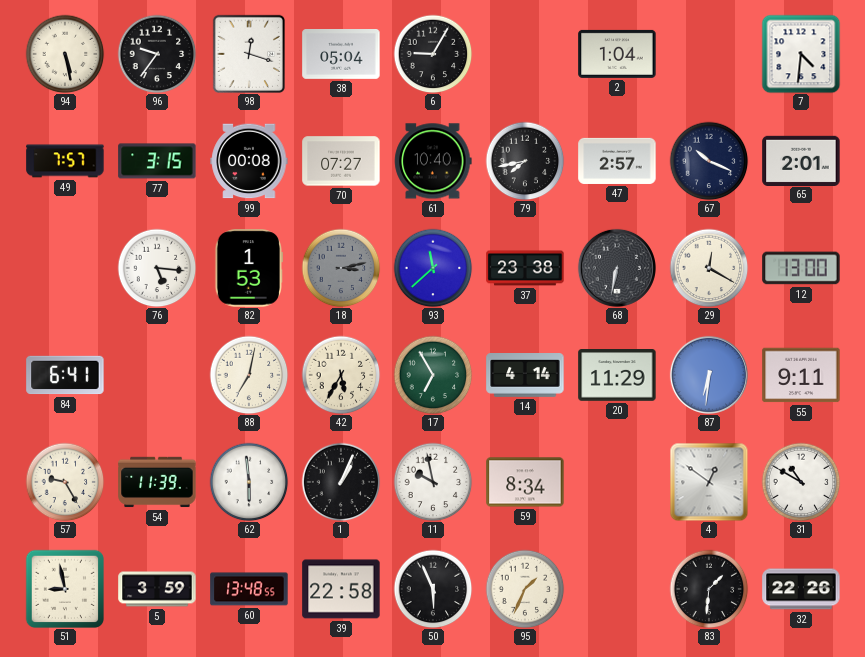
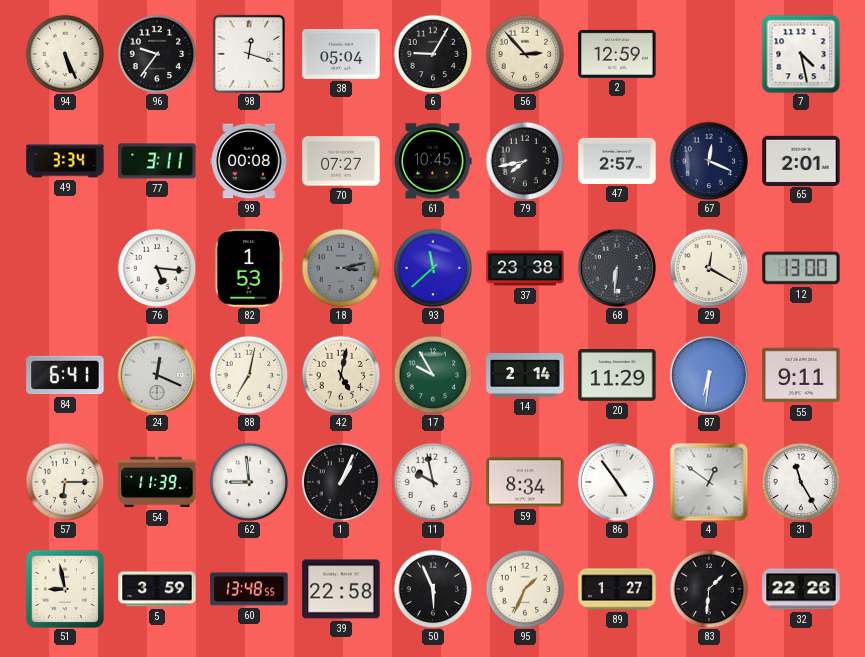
94: 5:28 -> 5:26 (65, 54)
56: none -> 2:53 (525, 54)
2: 1:04 -> 12:59 (617, 54)
7: 4:31 -> 4:28 (801, 54)
49: 7:57 -> 3:34 (65, 161)
77: 3:15 -> 3:11 (157, 161)
61: 10:40 -> 10:45 (433, 161)
67: 10:19 -> 12:19 (709, 161)
68: 6:32 -> 6:31 (617, 268)
24: none -> 12:19 (157, 375)
42: 5:35 -> 5:02 (341, 375)
17: 6:55 -> 9:55 (433, 375)
14: 4:14 -> 2:14 (525, 376)
57: 9:25 -> 6:15 (65, 482)
62: 5:59 -> 8:59 (249, 482)
86: none -> 4:54 (617, 482)
31: 10:50 -> 11:25 (801, 482)
89: none -> 1:27 (617, 589)
